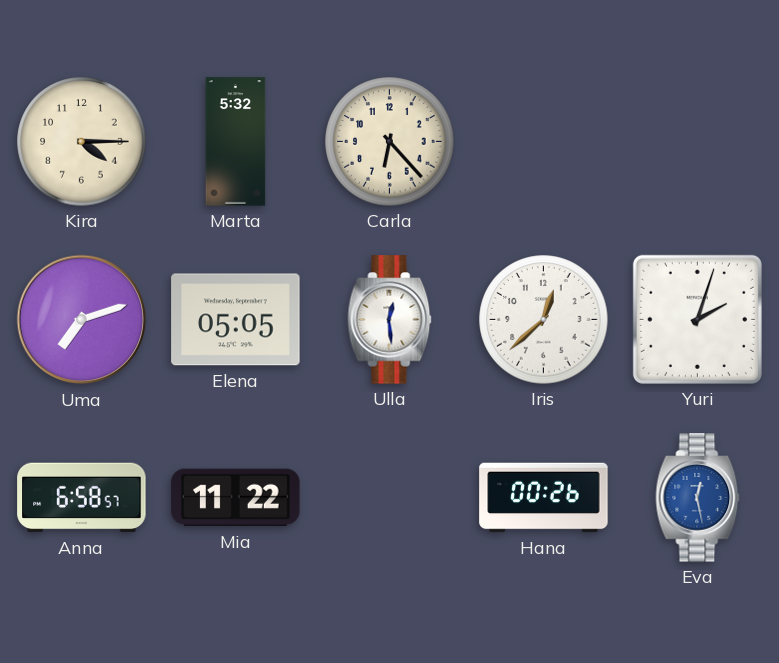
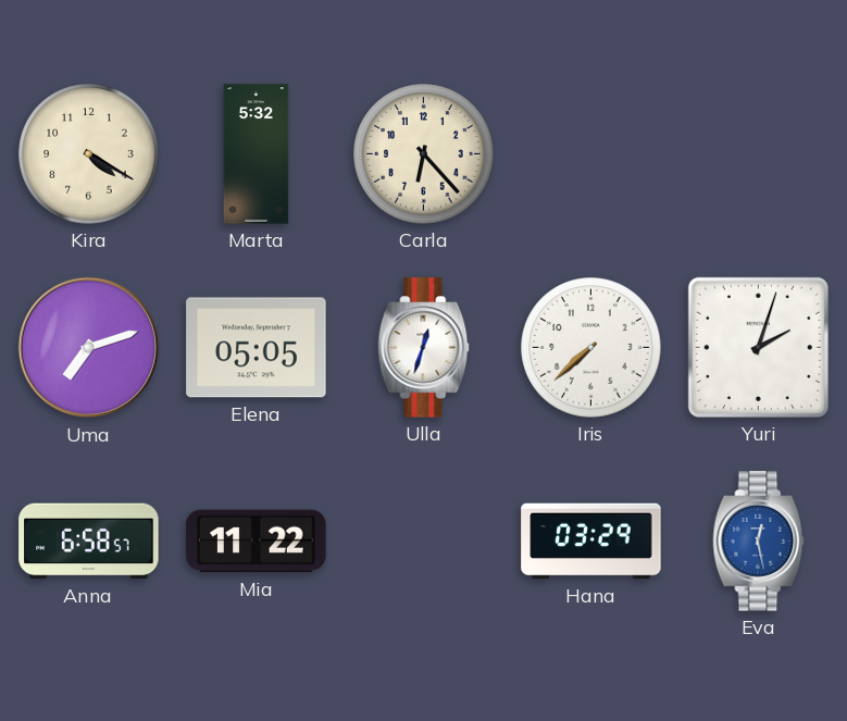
Kira: 4:15 -> 4:20 (89, 154)
Ulla: 12:29 -> 12:33 (424, 348)
Iris: 12:38 -> 7:38 (591, 348)
Hana: 00:26 -> 03:29 (591, 542)
